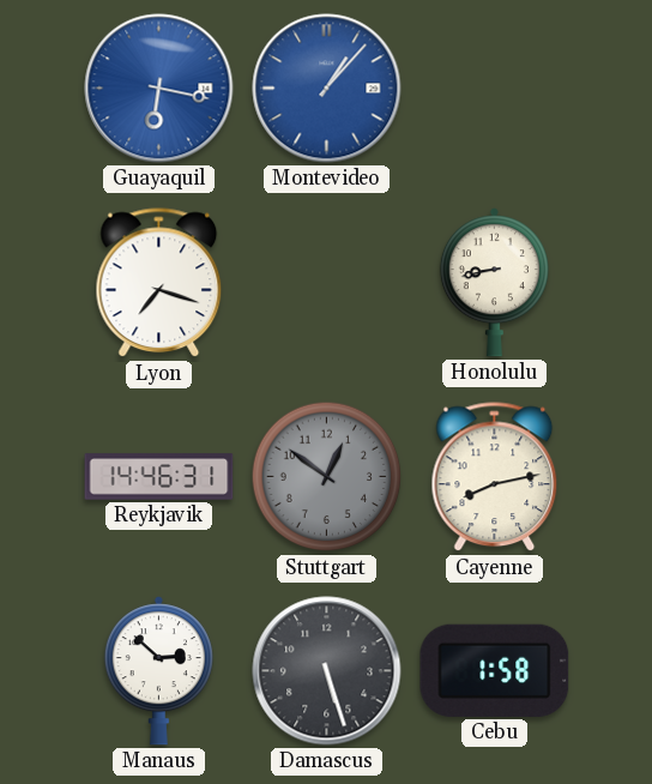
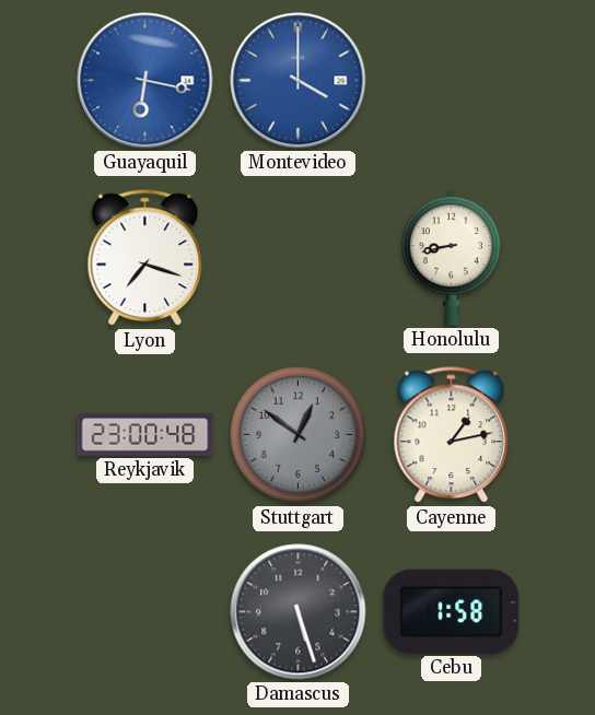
Montevideo: 1:07 -> 4:00 (299, 81)
Reykjavik: 14:46 -> 23:00 (145, 435)
Cayenne: 8:13 -> 1:13 (452, 435)
Manaus: 2:52 -> none (158, 671)
